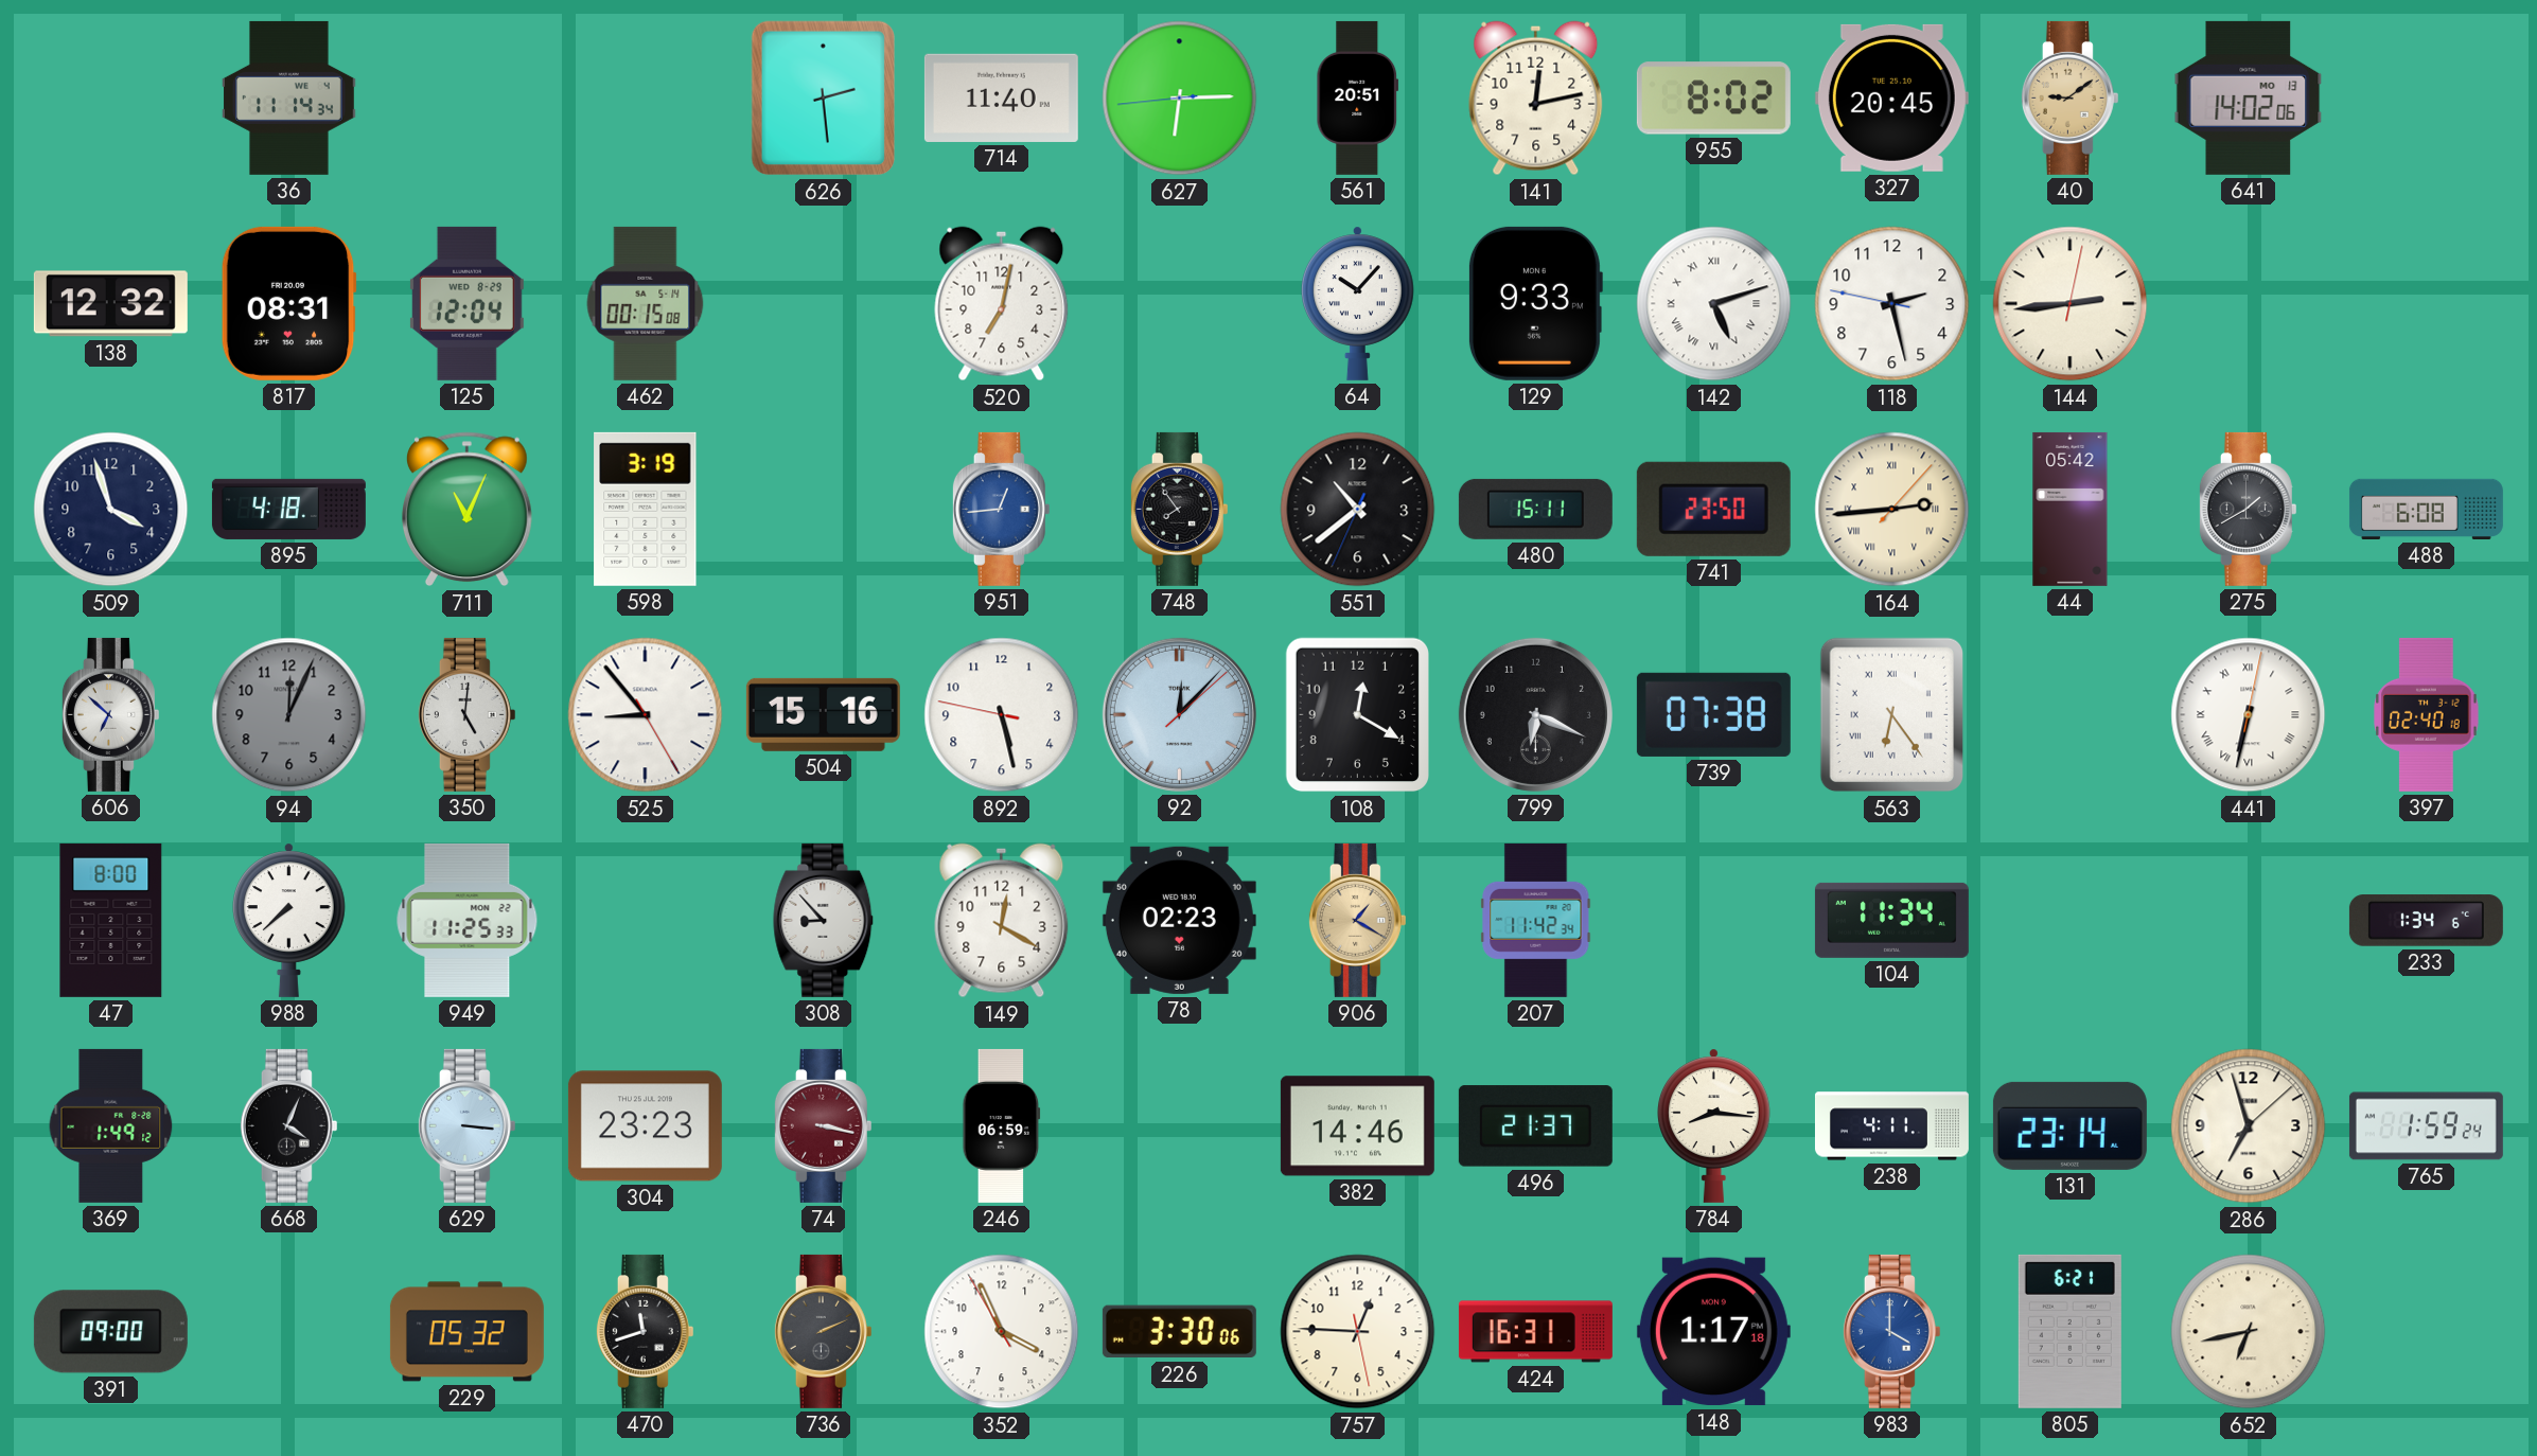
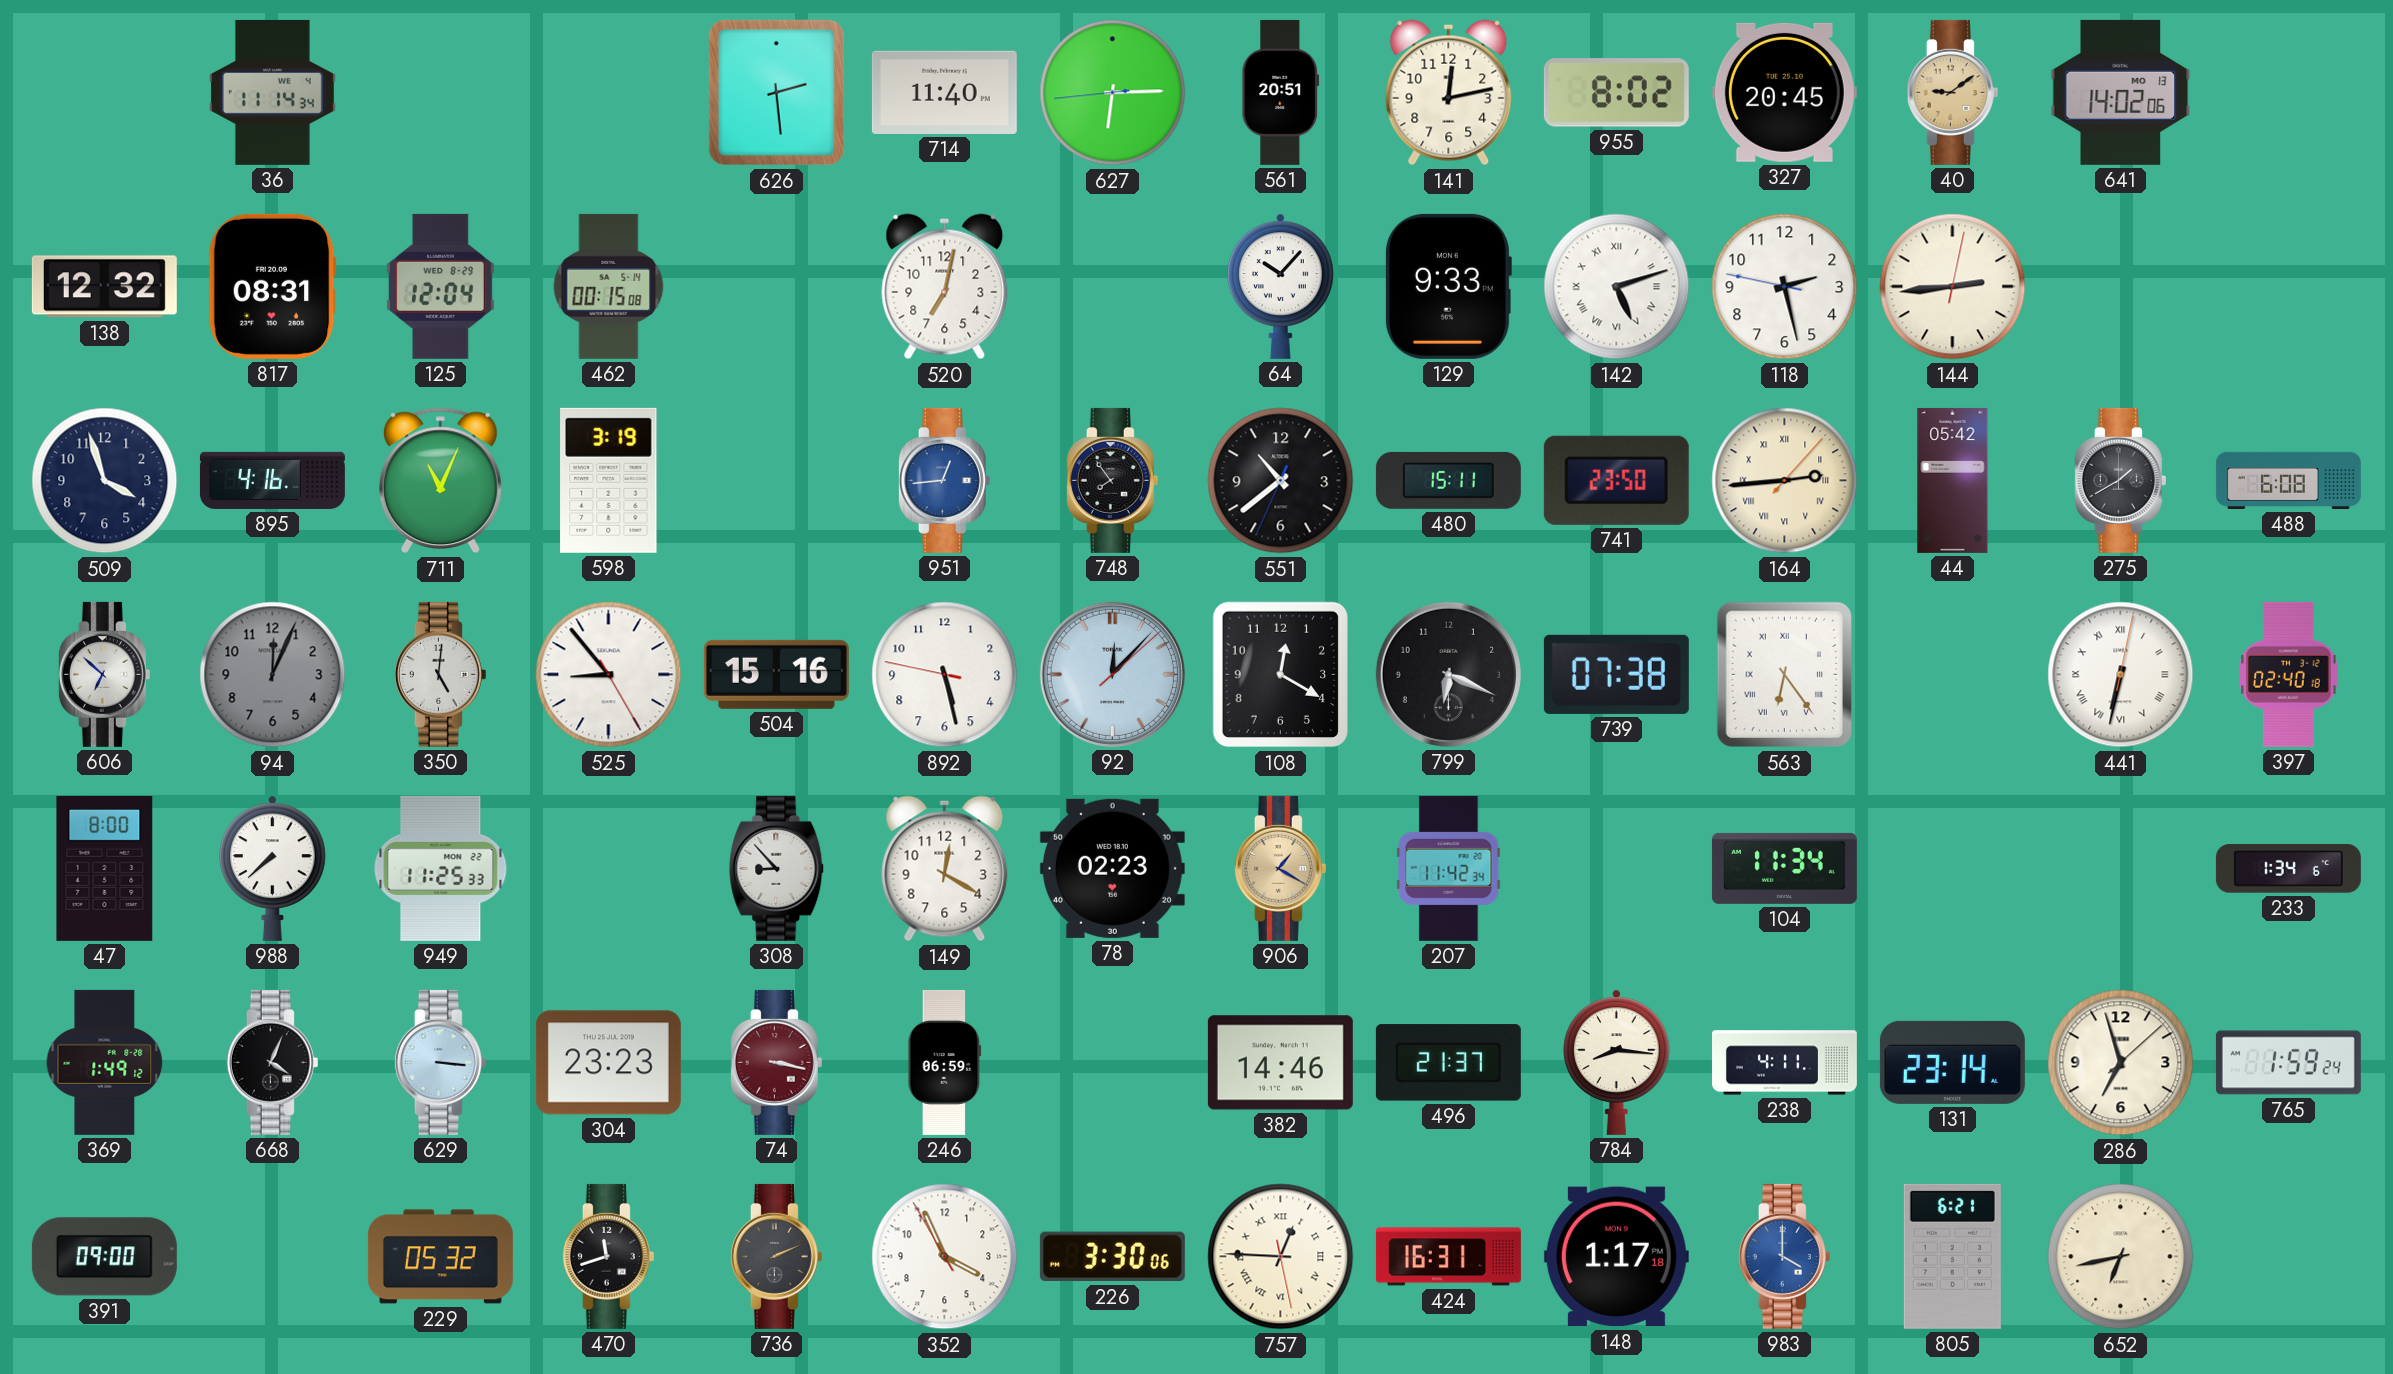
895: 4:18 -> 4:16 (272, 480)
757 numerals: Arabic -> Roman (1281, 1257)
